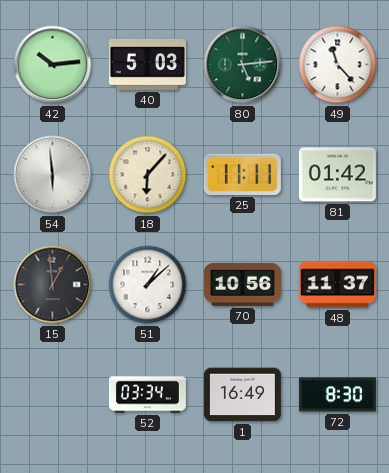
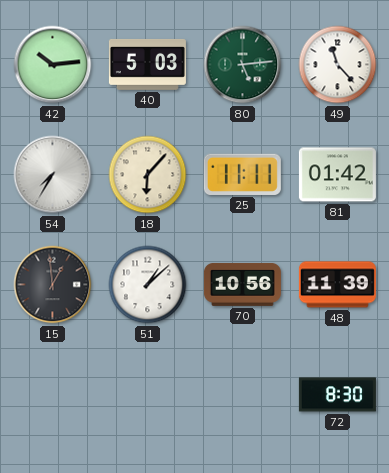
54: 5:59 -> 7:35 (53, 175)
48: 11:37 -> 11:39 (337, 285)
52: 03:34 -> none (147, 395)
1: 16:49 -> none (242, 395)
